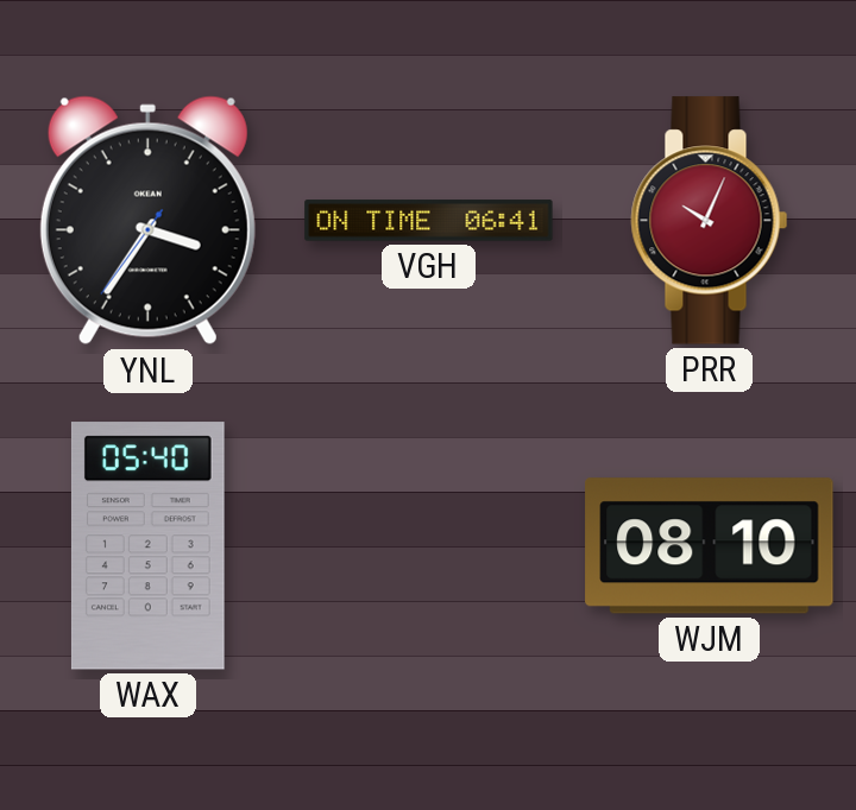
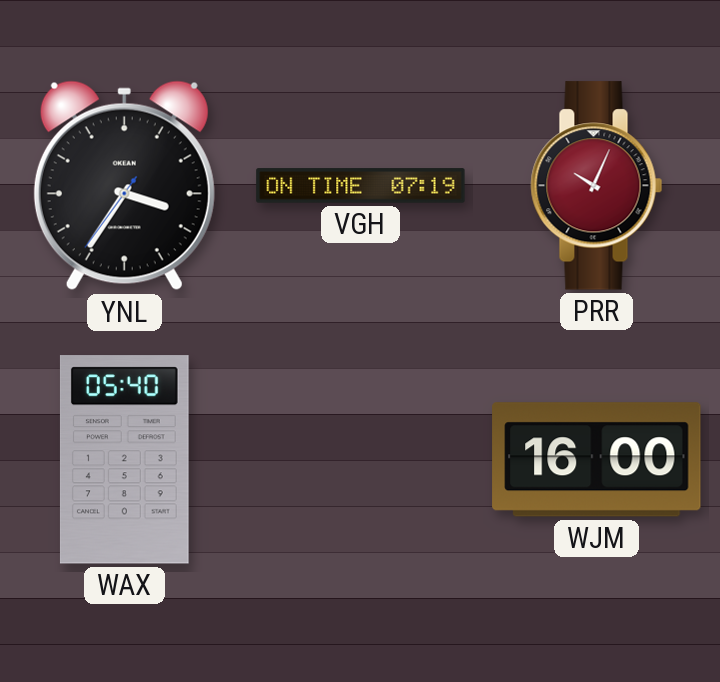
VGH: 06:41 -> 07:19 (361, 186)
WJM: 08:10 -> 16:00 (597, 460)
